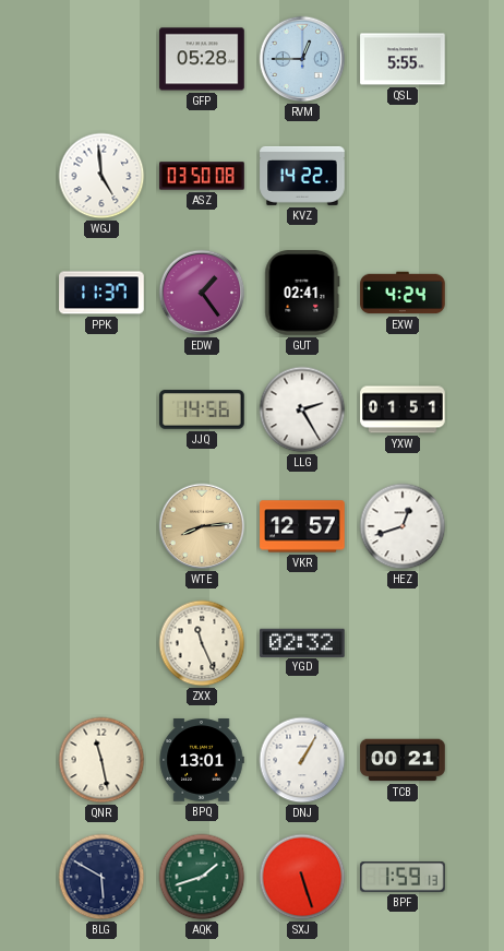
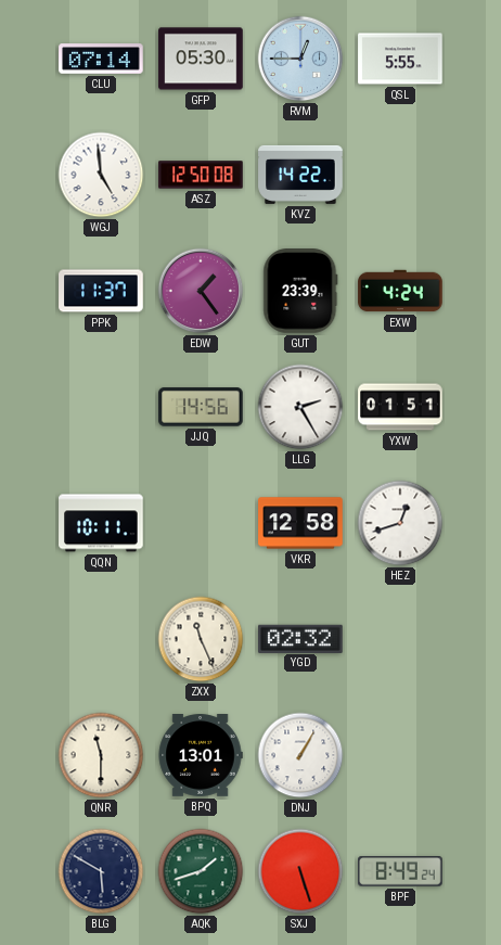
CLU: none -> 07:14 (101, 59)
GFP: 05:28 -> 05:30 (201, 59)
ASZ: 03:50 -> 12:50 (201, 175)
GUT: 02:41 -> 23:39 (300, 291)
QQN: none -> 10:11 (101, 523)
WTE: 8:14 -> none (202, 526)
VKR: 12:57 -> 12:58 (300, 523)
QNR: 11:28 -> 11:30 (101, 755)
TCB: 00:21 -> none (403, 760)
BPF: 1:59 -> 8:49 (400, 871)
